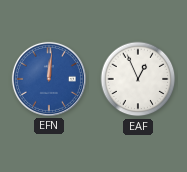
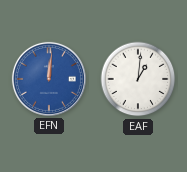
EAF: 12:56 -> 1:01 (138, 79)
